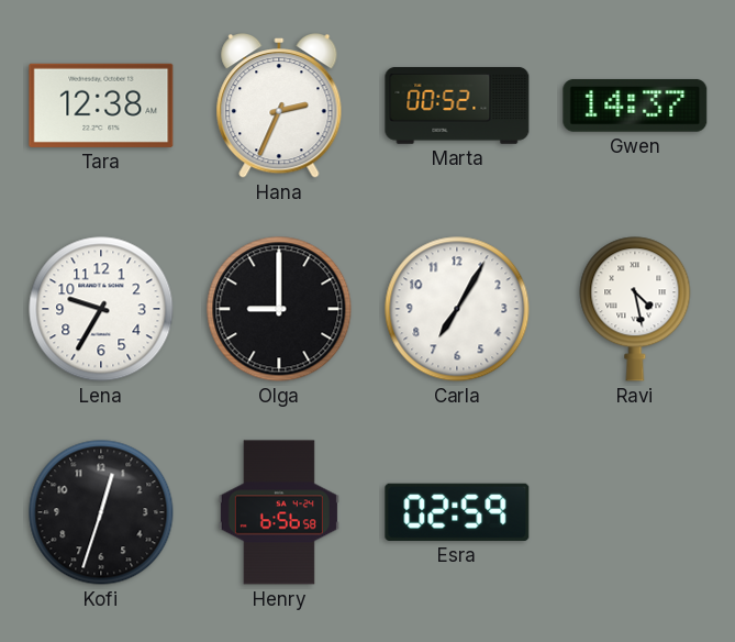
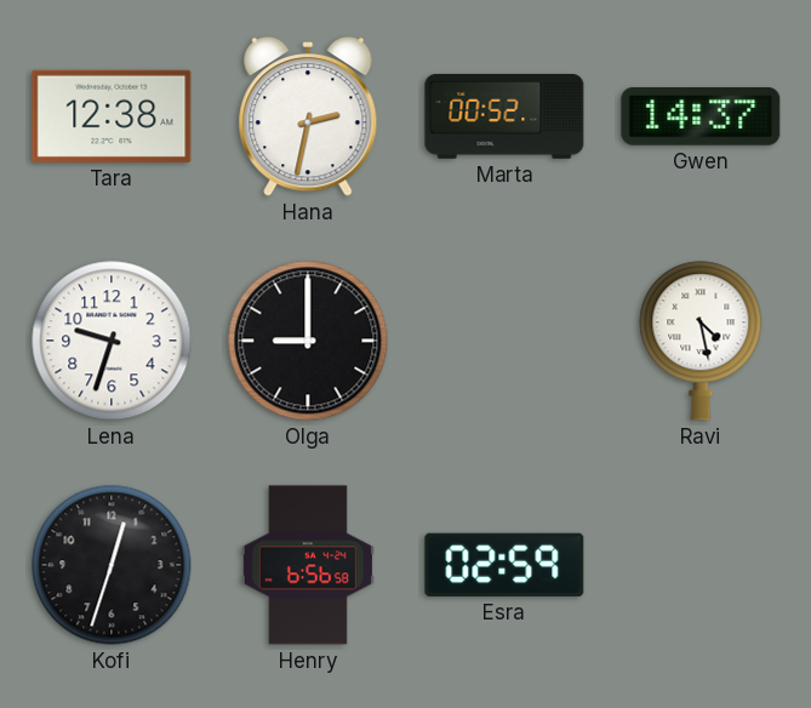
Hana: 2:34 -> 2:32 (308, 116)
Lena: 9:35 -> 9:33 (112, 341)
Carla: 7:05 -> none (457, 309)
